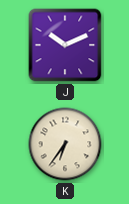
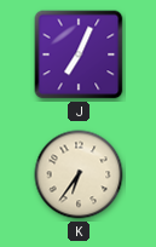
J: 10:11 -> 7:04 (79, 54)
